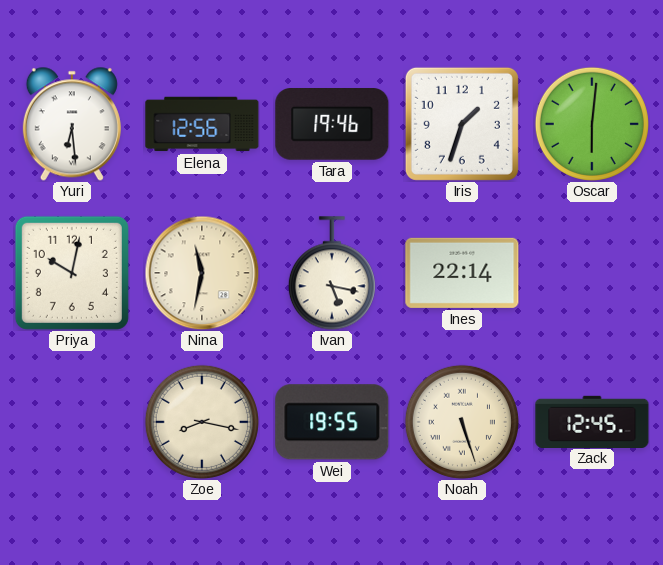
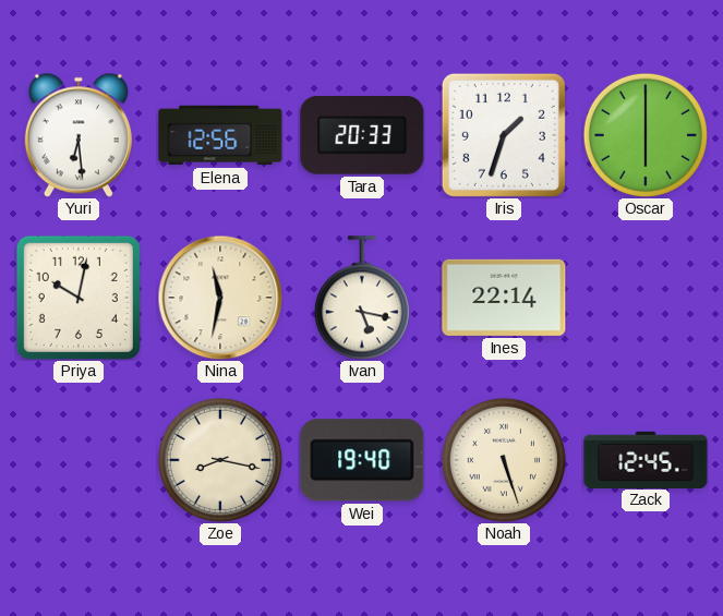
Tara: 19:46 -> 20:33 (362, 136)
Oscar: 6:01 -> 6:00 (646, 135)
Wei: 19:55 -> 19:40 (362, 460)
